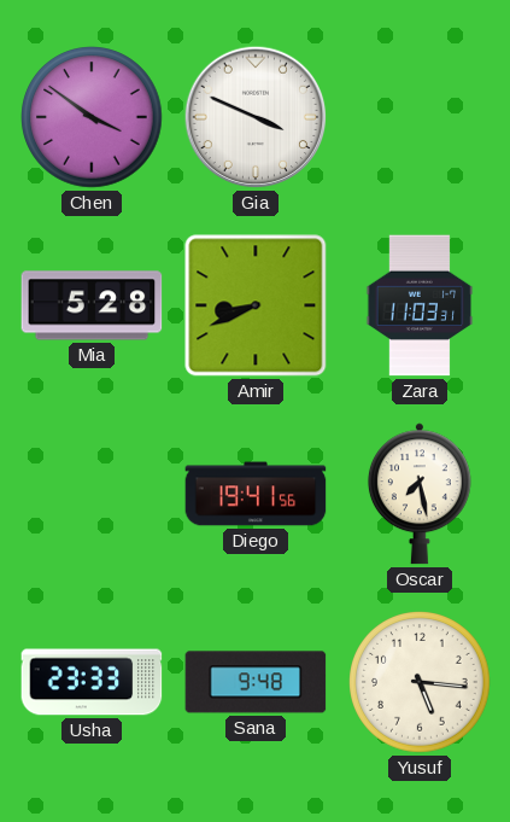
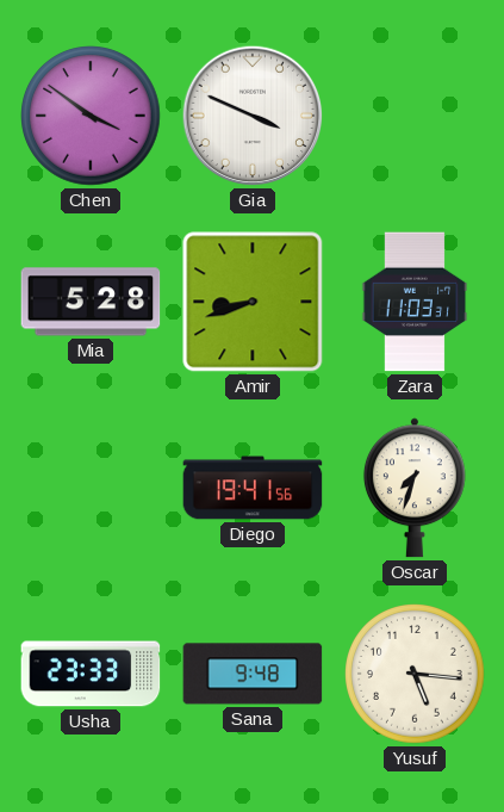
Amir: 8:41 -> 8:42 (253, 302)
Oscar: 7:28 -> 7:33 (415, 488)
